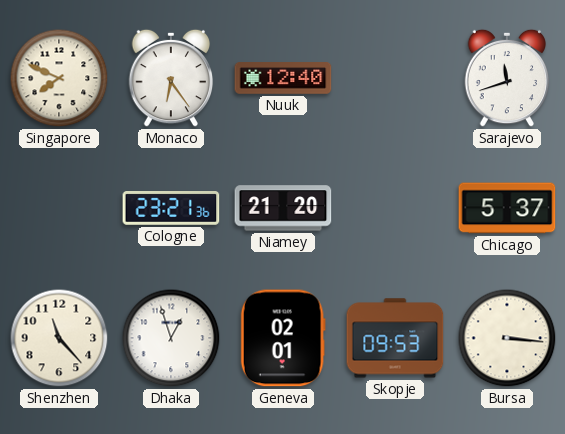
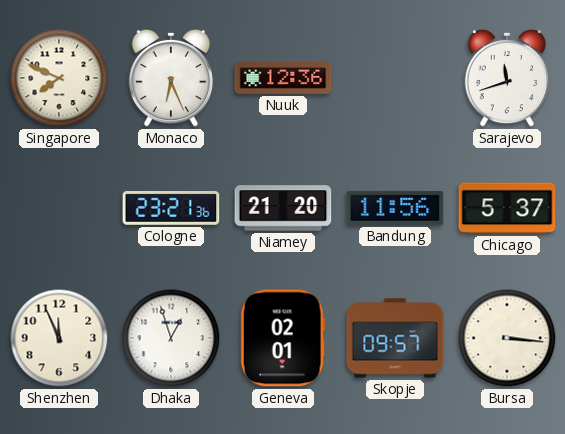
Monaco: 6:24 -> 6:26 (171, 78)
Nuuk: 12:40 -> 12:36 (283, 78)
Bandung: none -> 11:56 (395, 208)
Shenzhen: 11:23 -> 11:56 (59, 338)
Skopje: 09:53 -> 09:57 (395, 338)
